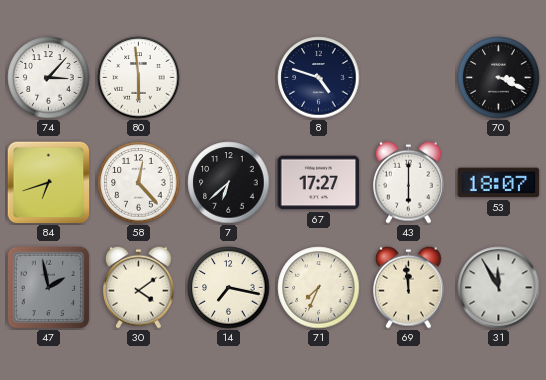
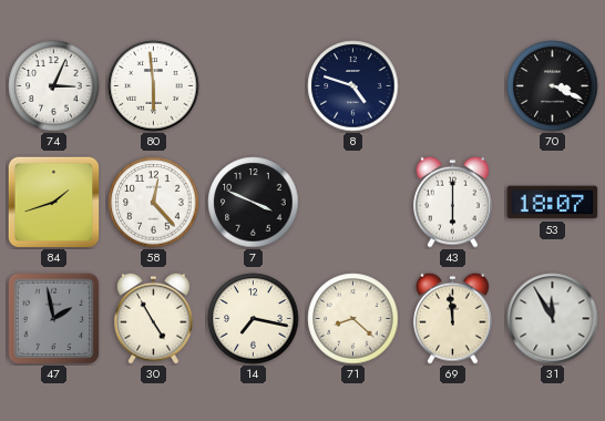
74: 3:07 -> 3:04 (54, 86)
84: 6:42 -> 1:42 (53, 202)
7: 6:38 -> 3:49 (254, 203)
67: 17:27 -> none (319, 183)
30: 4:09 -> 4:55 (154, 318)
71: 7:34 -> 8:22 (353, 319)
